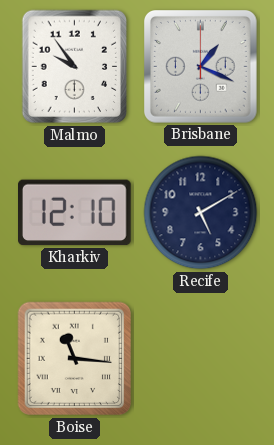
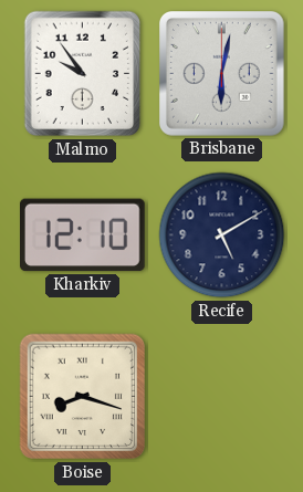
Brisbane: 1:19 -> 6:02 (222, 74)
Boise: 11:16 -> 8:18 (83, 397)
